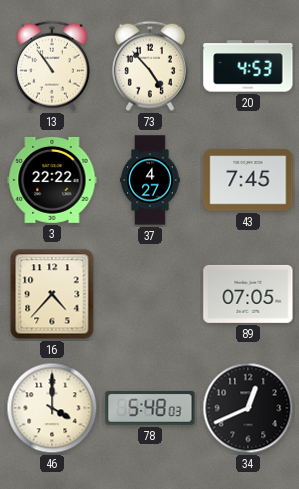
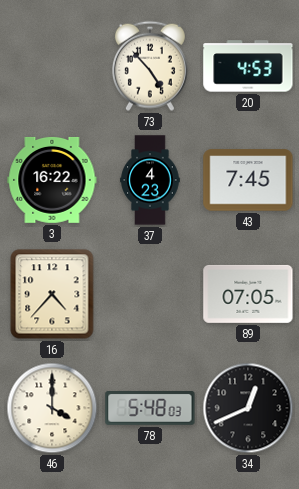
13: 10:54 -> none (52, 66)
3: 22:22 -> 16:22 (52, 180)
37: 4:27 -> 4:23 (150, 180)
